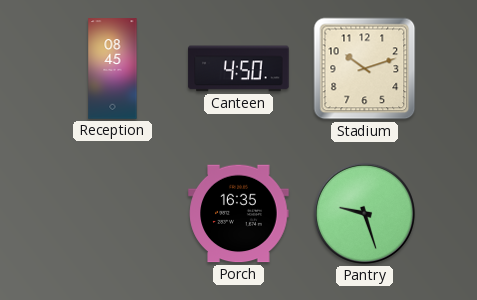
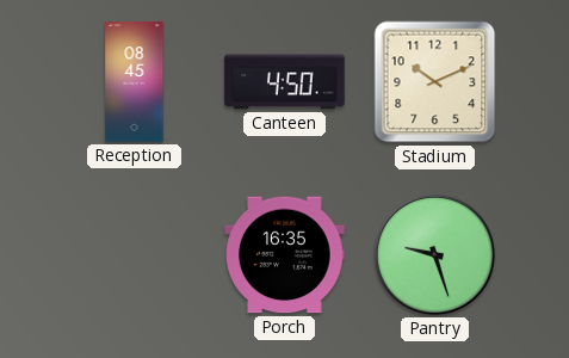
Stadium: 10:12 -> 10:11 (435, 82)
